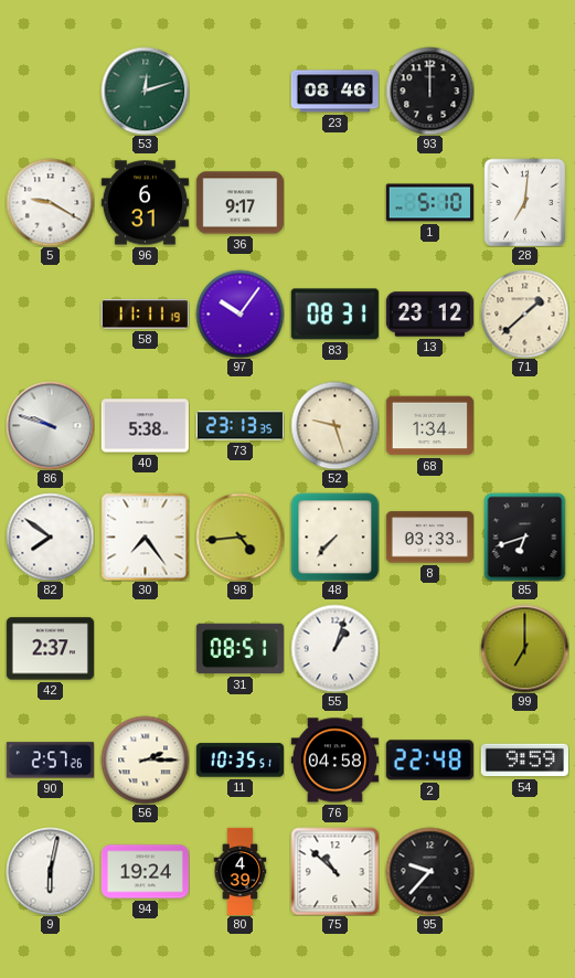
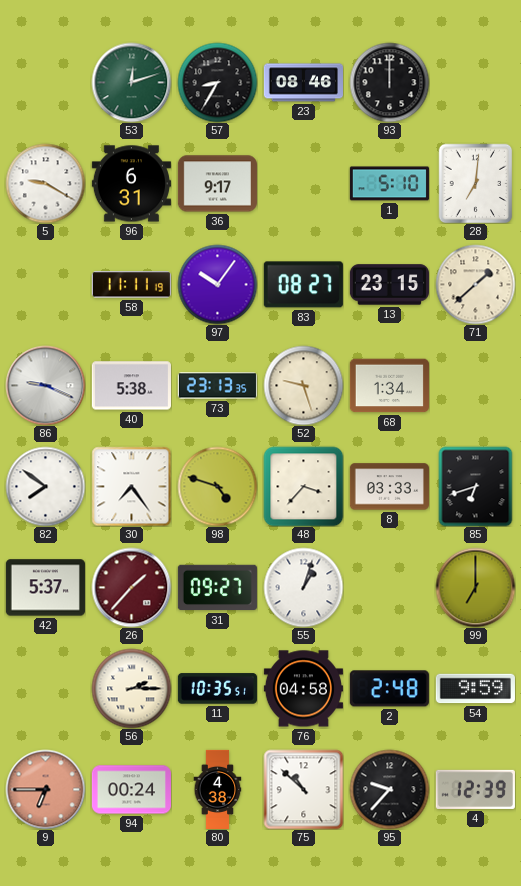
57: none -> 8:35 (217, 82)
83: 08:31 -> 08:27 (303, 285)
13: 23:12 -> 23:15 (389, 285)
86: 9:48 -> 9:19 (45, 385)
98: 4:44 -> 4:48 (217, 486)
48: 7:37 -> 3:37 (303, 486)
42: 2:37 -> 5:37 (45, 588)
26: none -> 1:37 (131, 587)
31: 08:51 -> 09:27 (217, 588)
90: 2:57 -> none (50, 761)
2: 22:48 -> 2:48 (389, 689)
9: 6:02 -> 6:45 (45, 789)
9 dial: white -> salmon (45, 789)
94: 19:24 -> 00:24 (131, 790)
80: 4:39 -> 4:38 (218, 789)
4: none -> 12:39 (475, 789)
